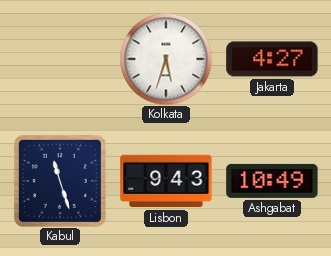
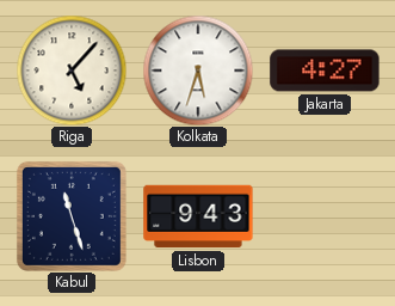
Riga: none -> 5:07 (72, 71)
Ashgabat: 10:49 -> none (272, 181)
